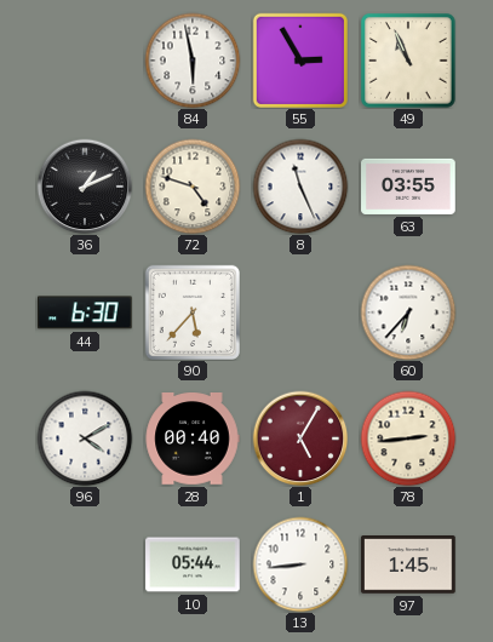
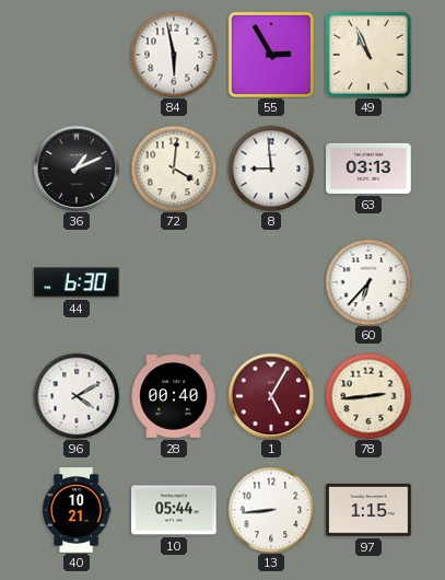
72: 4:48 -> 4:01 (174, 169)
8: 11:26 -> 8:59 (271, 169)
63: 03:55 -> 03:13 (368, 169)
90: 5:37 -> none (193, 313)
40: none -> 10:21 (77, 510)
97: 1:45 -> 1:15 (368, 511)
